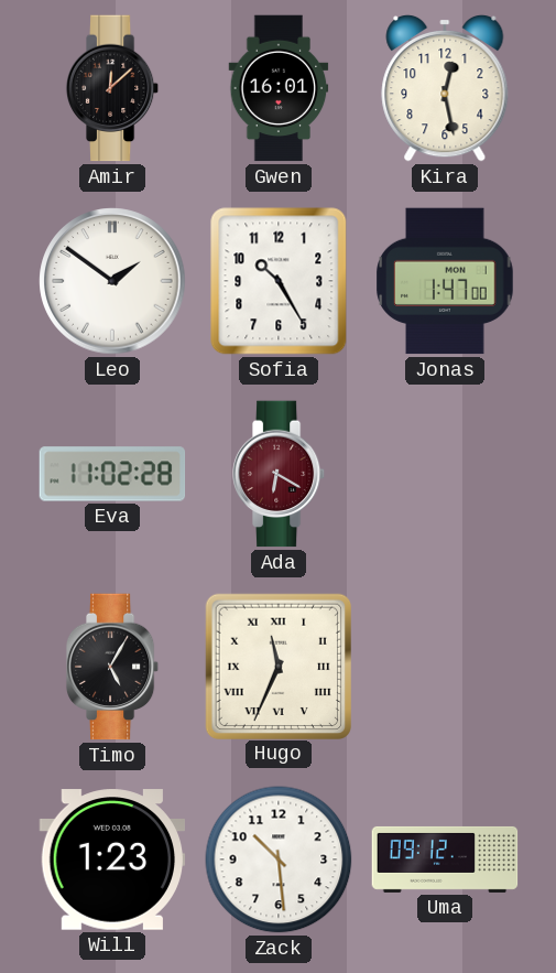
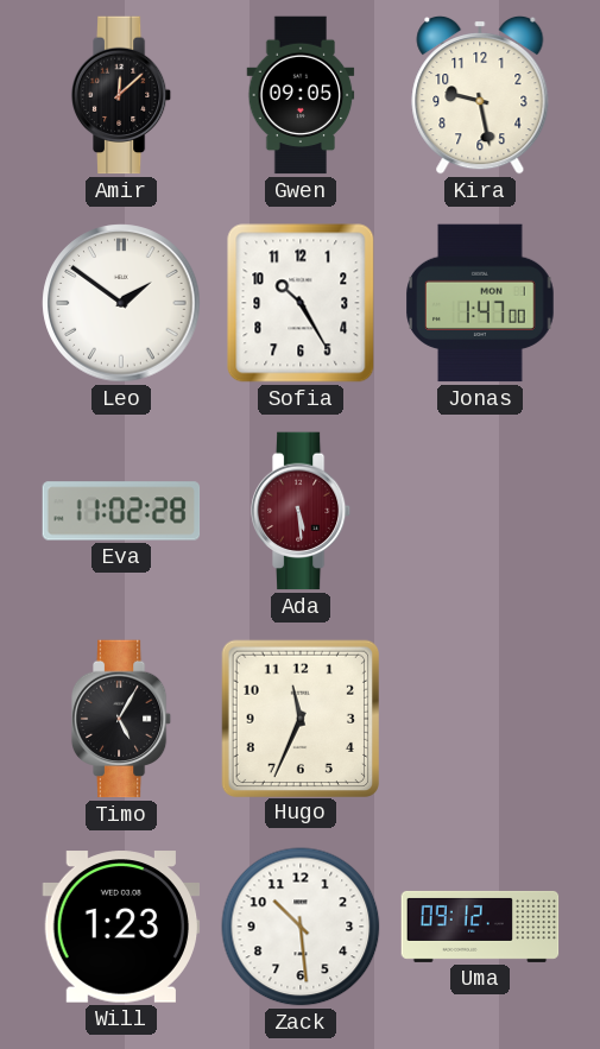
Gwen: 16:01 -> 09:05 (301, 95)
Kira: 12:28 -> 9:28 (480, 95)
Ada: 6:20 -> 5:29 (301, 511)
Hugo numerals: Roman -> Arabic (299, 718)
